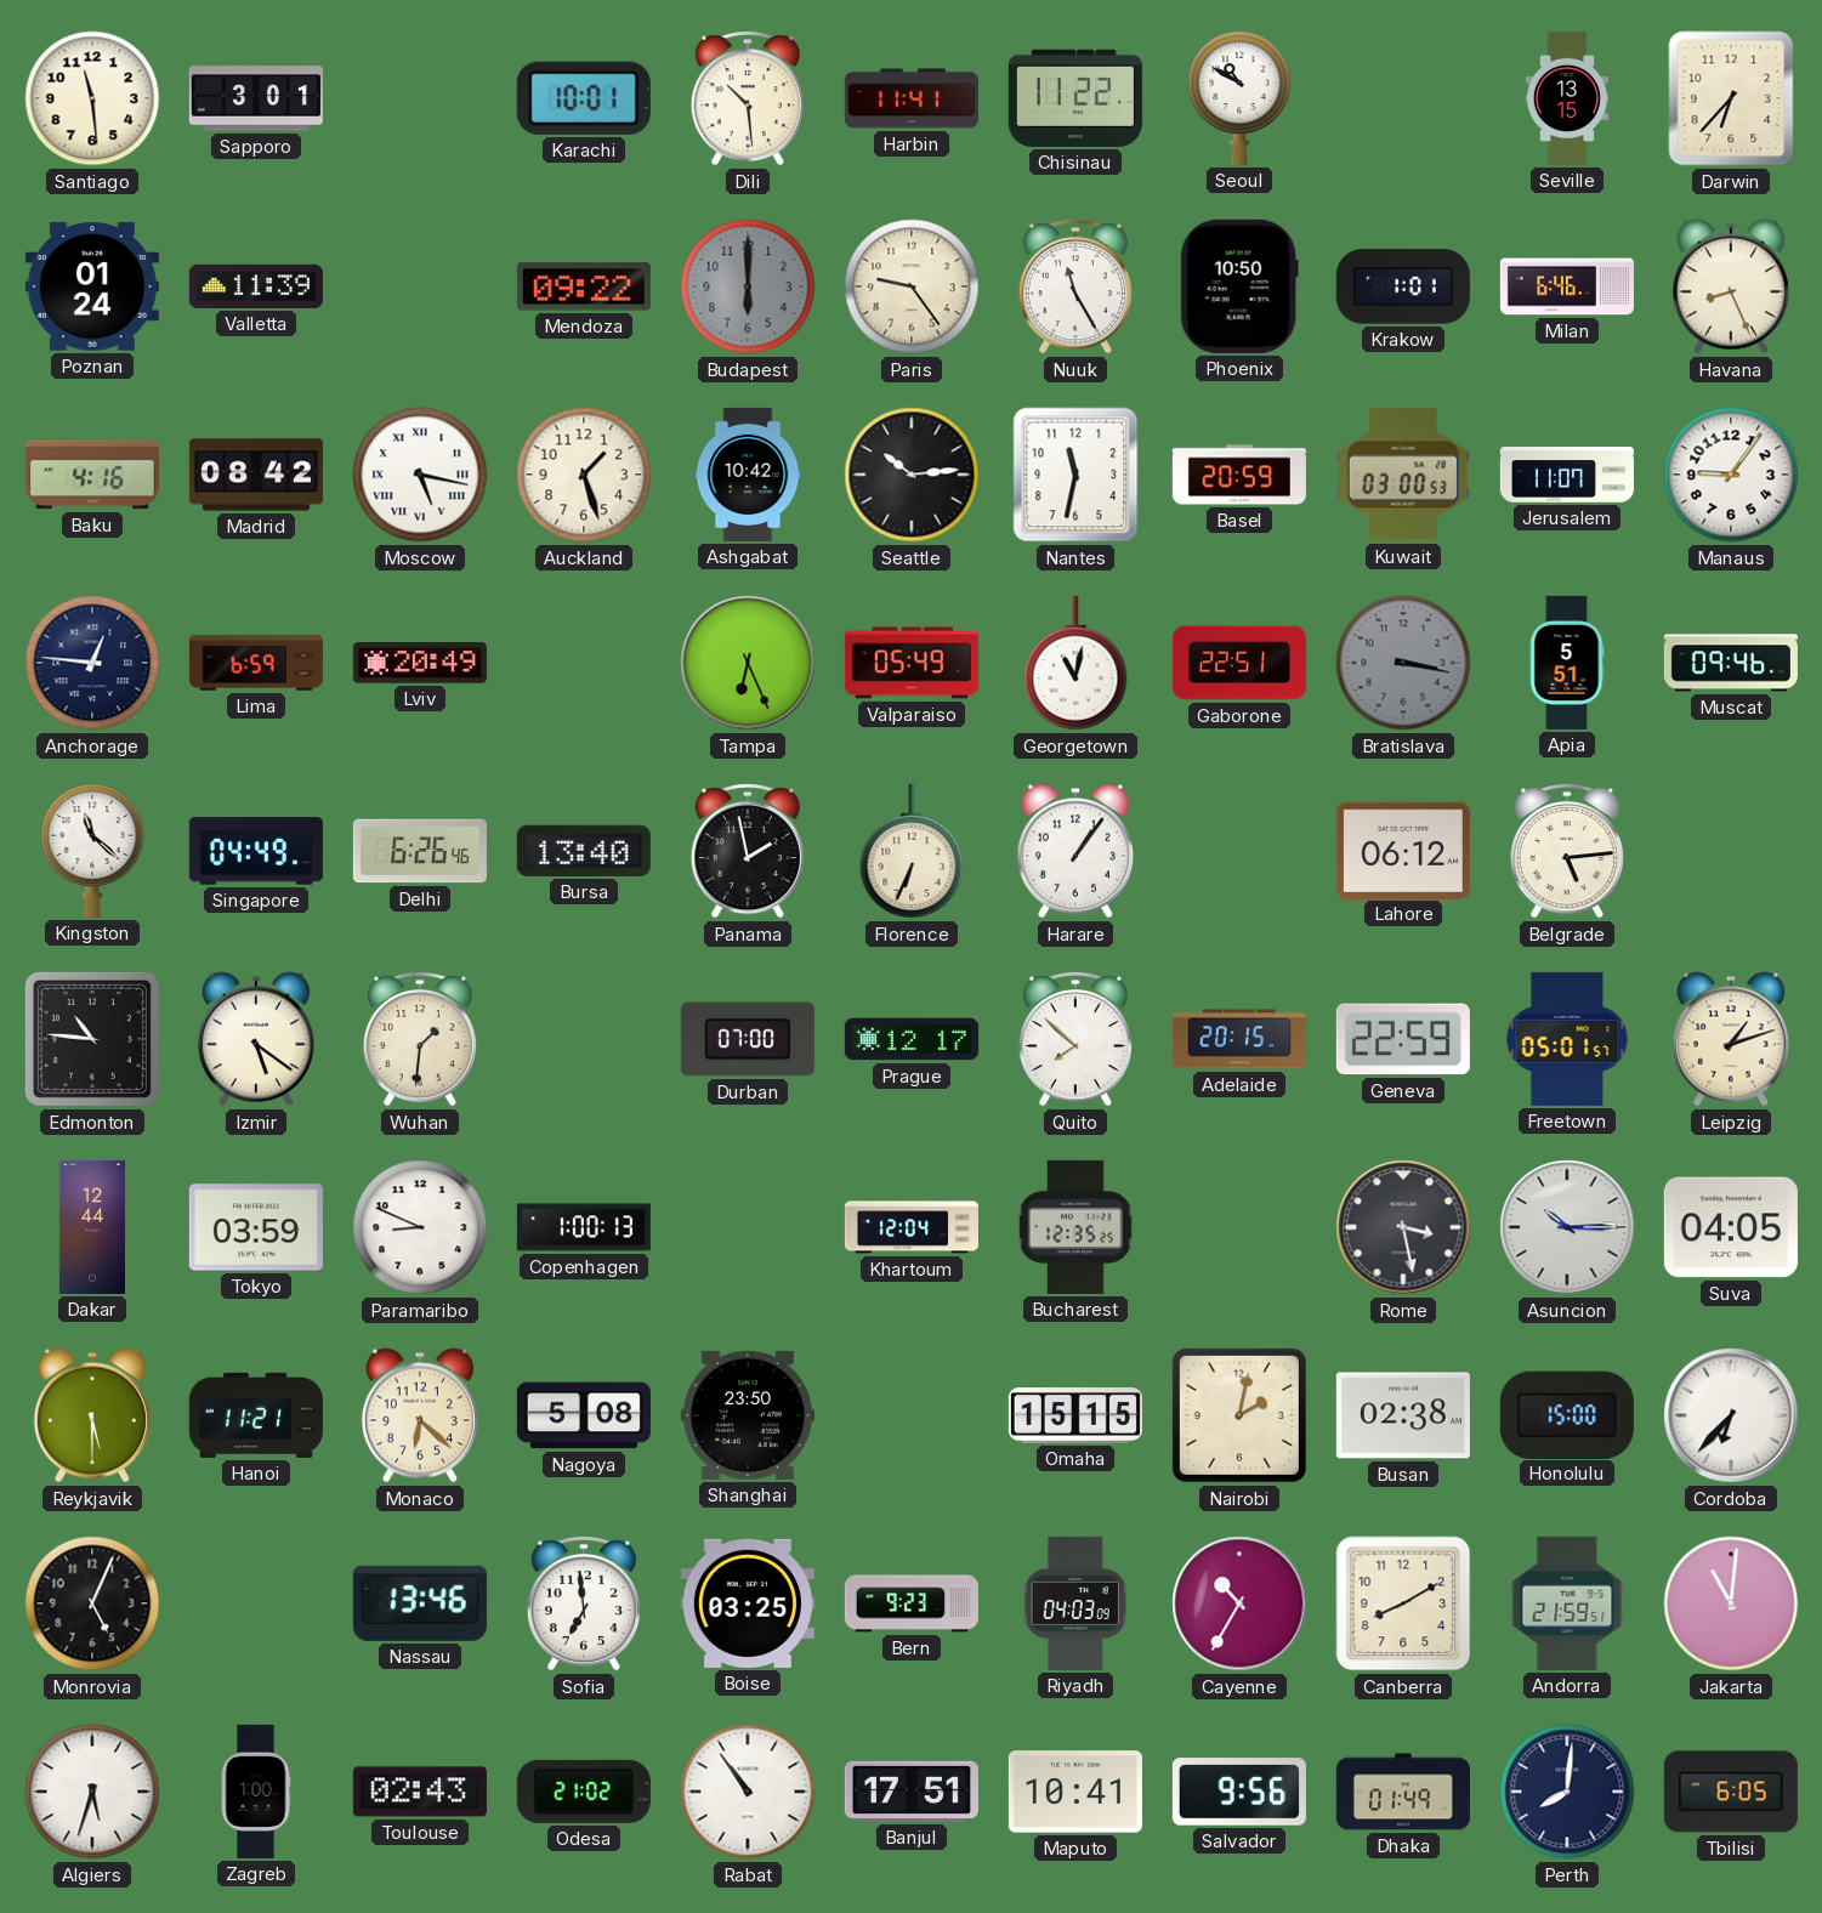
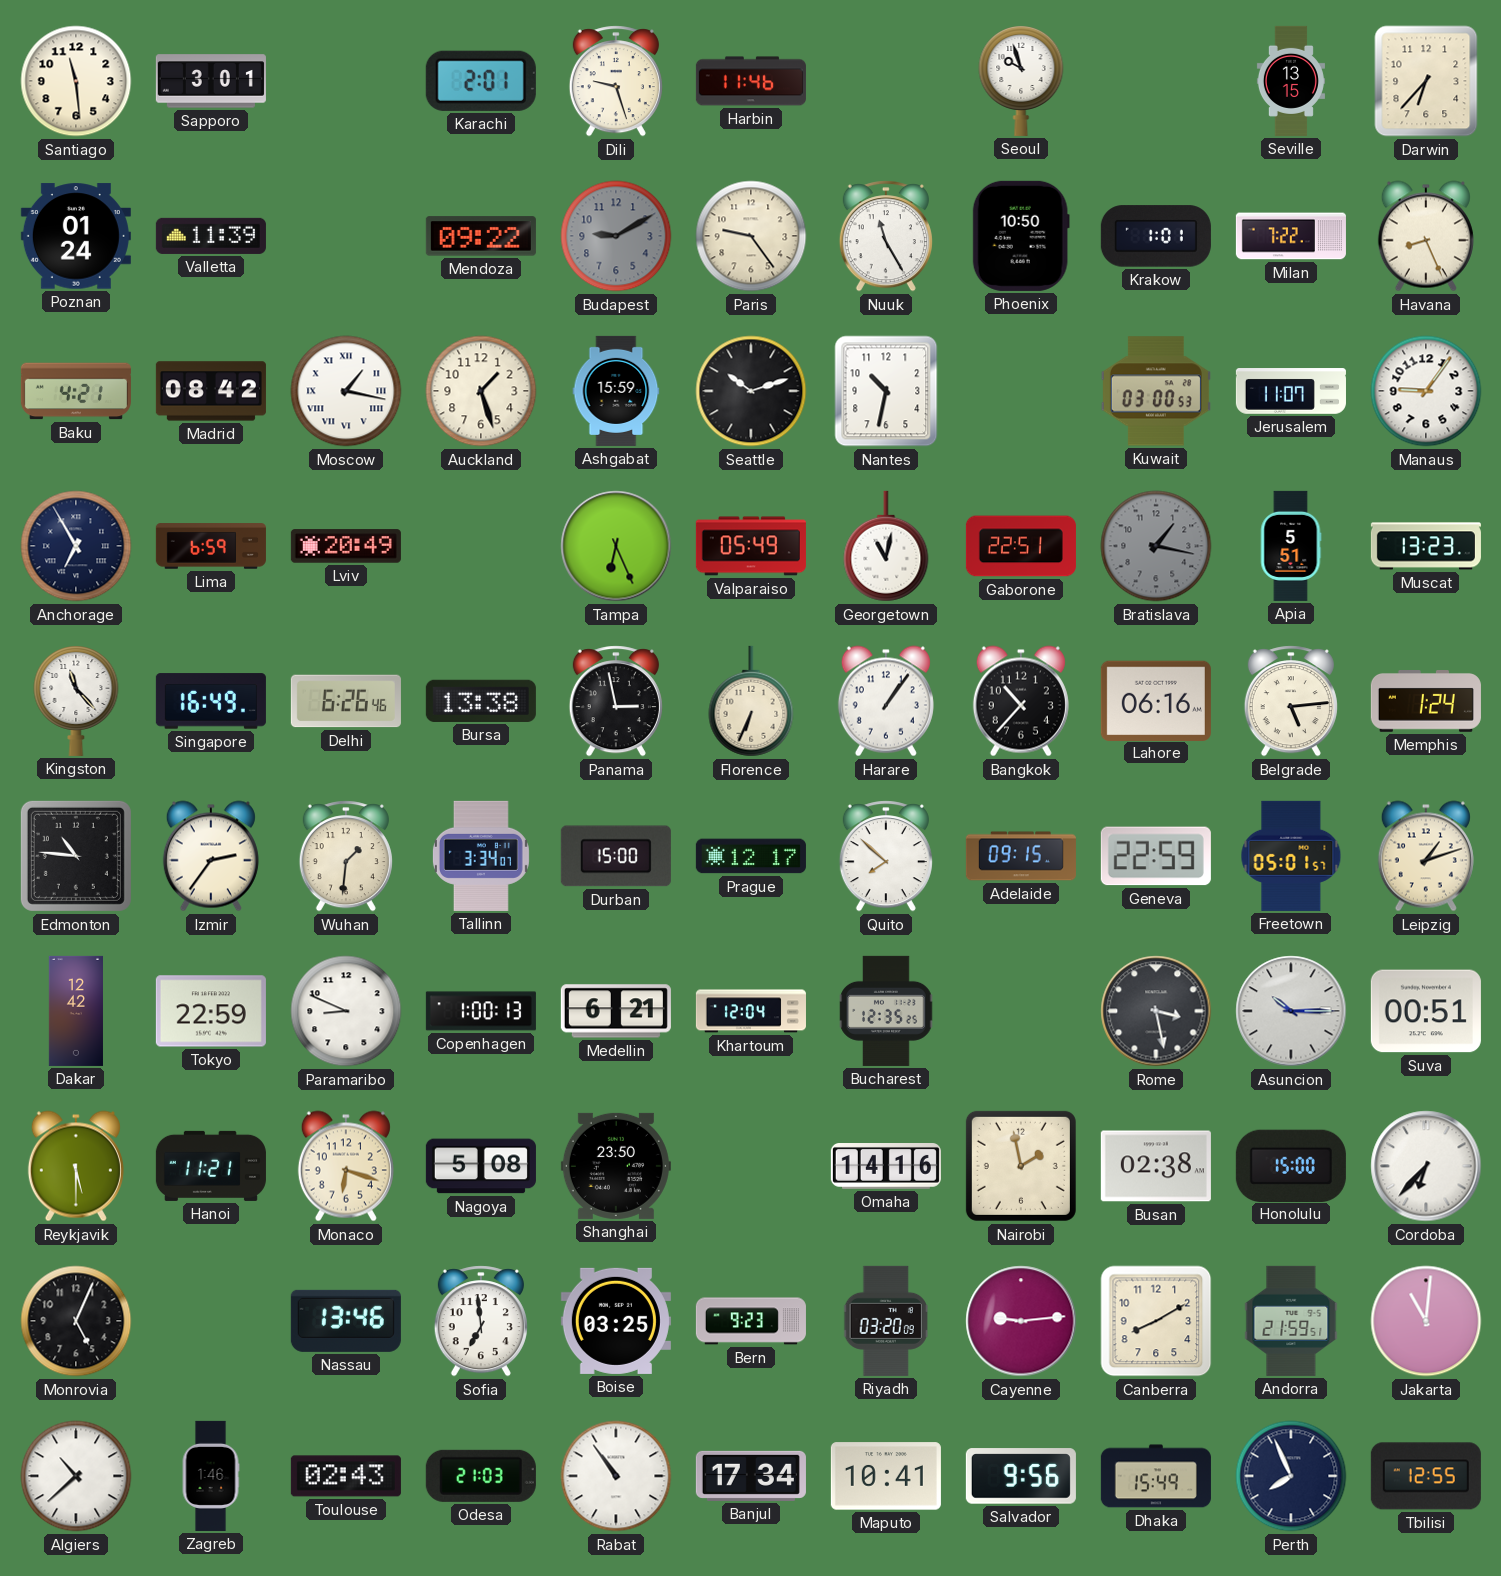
Karachi: 10:01 -> 2:01 (481, 81)
Dili: 10:29 -> 9:27 (616, 81)
Harbin: 11:41 -> 11:46 (751, 81)
Chisinau: 11:22 -> none (1075, 98)
Seoul: 10:50 -> 9:57 (1021, 81)
Budapest: 6:00 -> 9:10 (616, 236)
Milan: 6:46 -> 7:22 (1291, 236)
Baku: 4:16 -> 4:21 (76, 391)
Moscow: 5:17 -> 1:17 (346, 391)
Ashgabat: 10:42 -> 15:59 (616, 391)
Seattle: 10:14 -> 10:12 (751, 391)
Nantes: 11:32 -> 10:32 (886, 391)
Basel: 20:59 -> none (1239, 475)
Anchorage: 12:46 -> 6:55 (76, 546)
Bratislava: 3:17 -> 1:17 (1156, 546)
Muscat: 09:46 -> 13:23 (1426, 546)
Kingston: 11:22 -> 11:23 (76, 701)
Singapore: 04:49 -> 16:49 (211, 701)
Bursa: 13:40 -> 13:38 (481, 701)
Panama: 1:58 -> 2:58 (616, 701)
Bangkok: none -> 10:37 (1021, 701)
Lahore: 06:12 -> 06:16 (1156, 700)
Memphis: none -> 1:24 (1426, 702)
Izmir: 5:21 -> 2:36 (211, 856)
Tallinn: none -> 3:34 (481, 856)
Durban: 07:00 -> 15:00 (616, 856)
Adelaide: 20:15 -> 09:15 (1021, 856)
Dakar: 12:44 -> 12:42 (76, 1011)
Tokyo: 03:59 -> 22:59 (211, 1011)
Medellin: none -> 6:21 (616, 1011)
Suva: 04:05 -> 00:51 (1426, 1011)
Monaco: 6:22 -> 6:18 (346, 1166)
Omaha: 15:15 -> 14:16 (886, 1167)
Nairobi: 2:02 -> 1:58 (1021, 1166)
Riyadh: 04:03 -> 03:20 (886, 1321)
Cayenne: 10:35 -> 9:14 (1021, 1321)
Algiers: 5:33 -> 10:38 (76, 1476)
Zagreb: 1:00 -> 1:46 (211, 1476)
Odesa: 21:02 -> 21:03 (481, 1476)
Banjul: 17:51 -> 17:34 (751, 1476)
Dhaka: 01:49 -> 15:49 (1156, 1476)
Perth: 8:01 -> 7:56 (1291, 1476)
Tbilisi: 6:05 -> 12:55 (1426, 1476)
